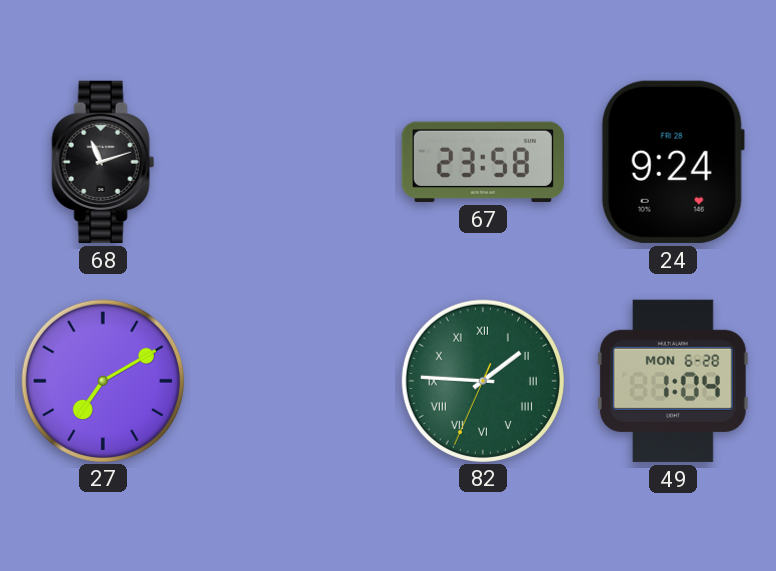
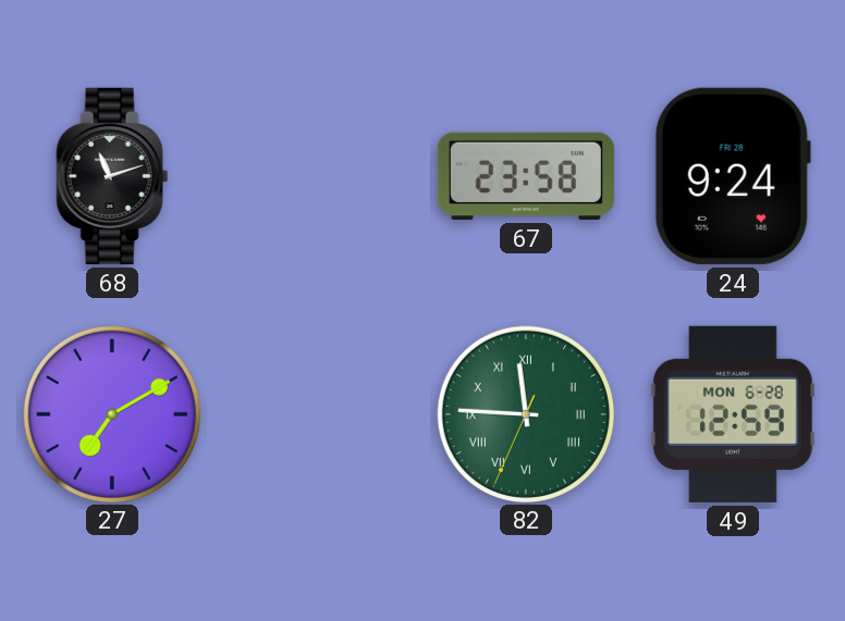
82: 1:45 -> 11:45 (525, 413)
49: 1:04 -> 12:59 (733, 414)
